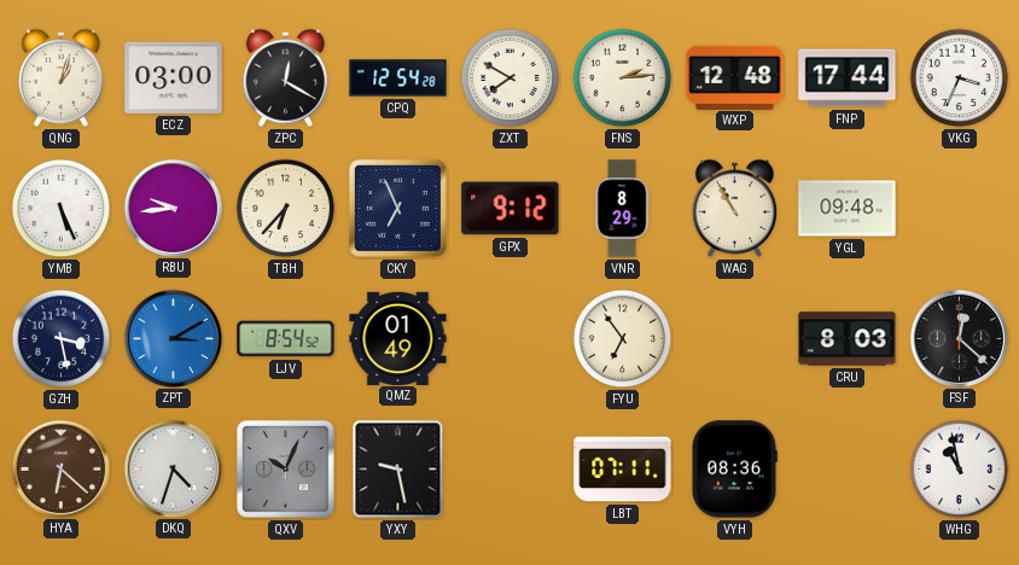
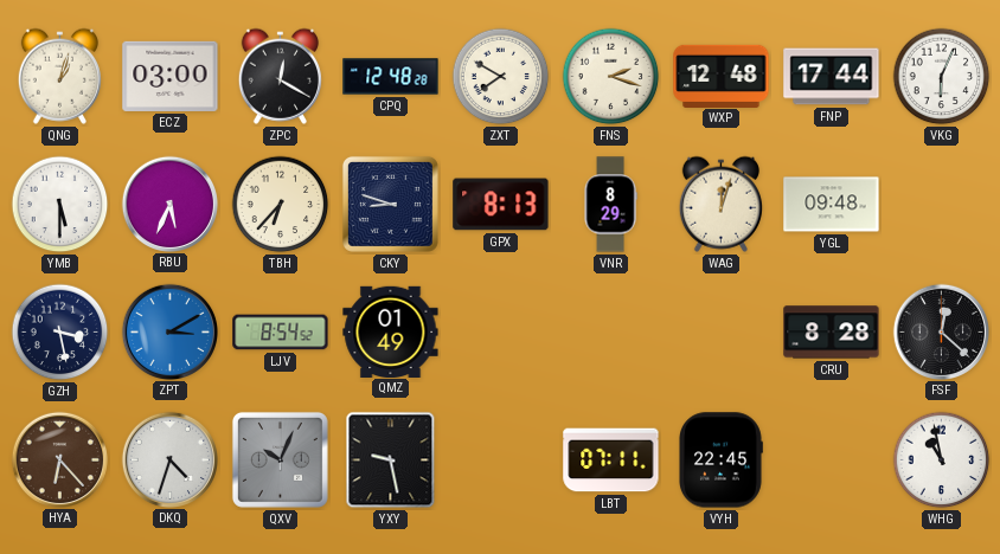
CPQ: 12:54 -> 12:48 (391, 77)
FNS: 2:14 -> 2:18 (611, 77)
VKG: 3:34 -> 6:04 (942, 77)
YMB: 5:26 -> 5:30 (60, 205)
RBU: 9:44 -> 5:34 (169, 204)
CKY: 6:56 -> 8:48 (390, 204)
GPX: 9:12 -> 8:13 (501, 205)
WAG: 10:55 -> 12:03 (720, 204)
FYU: 6:54 -> none (623, 339)
CRU: 8:03 -> 8:28 (832, 333)
HYA: 6:22 -> 6:23 (59, 459)
VYH: 08:36 -> 22:45 (722, 460)
